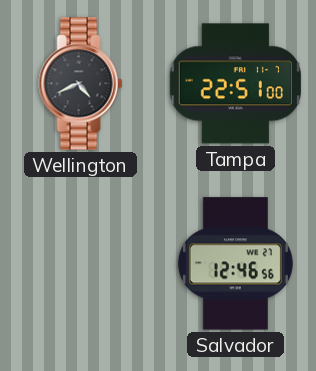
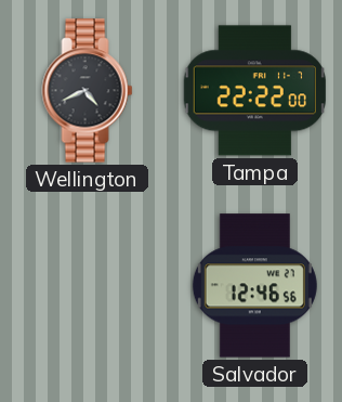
Tampa: 22:51 -> 22:22 (254, 91)
